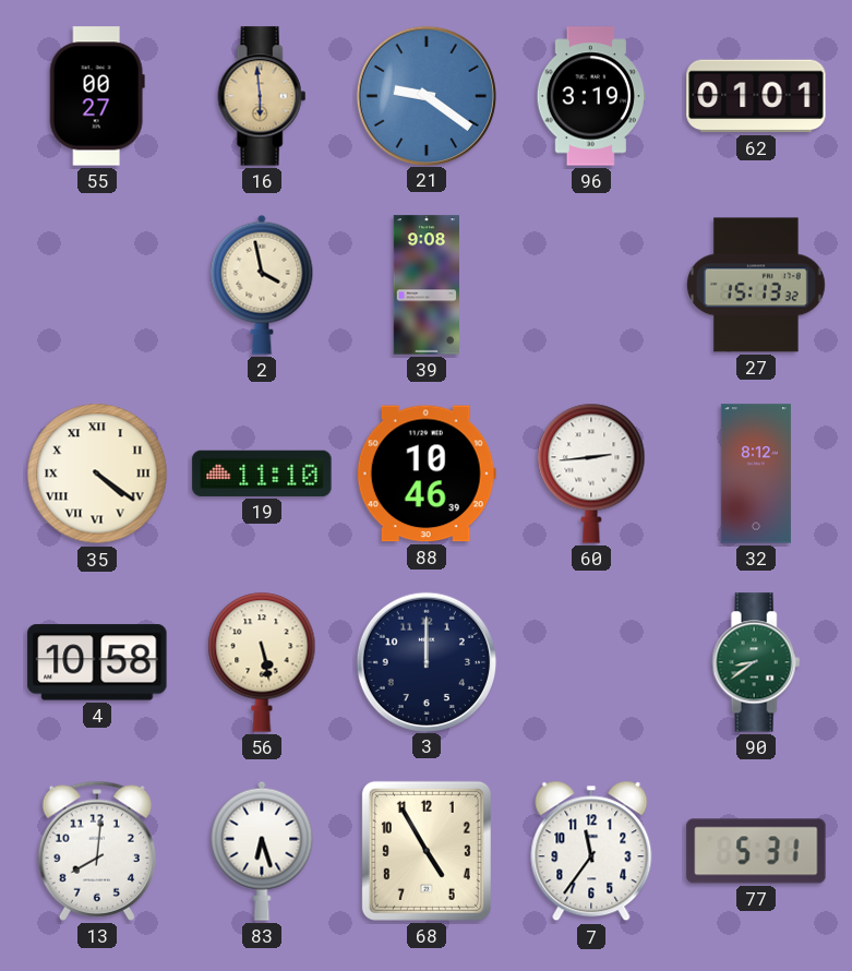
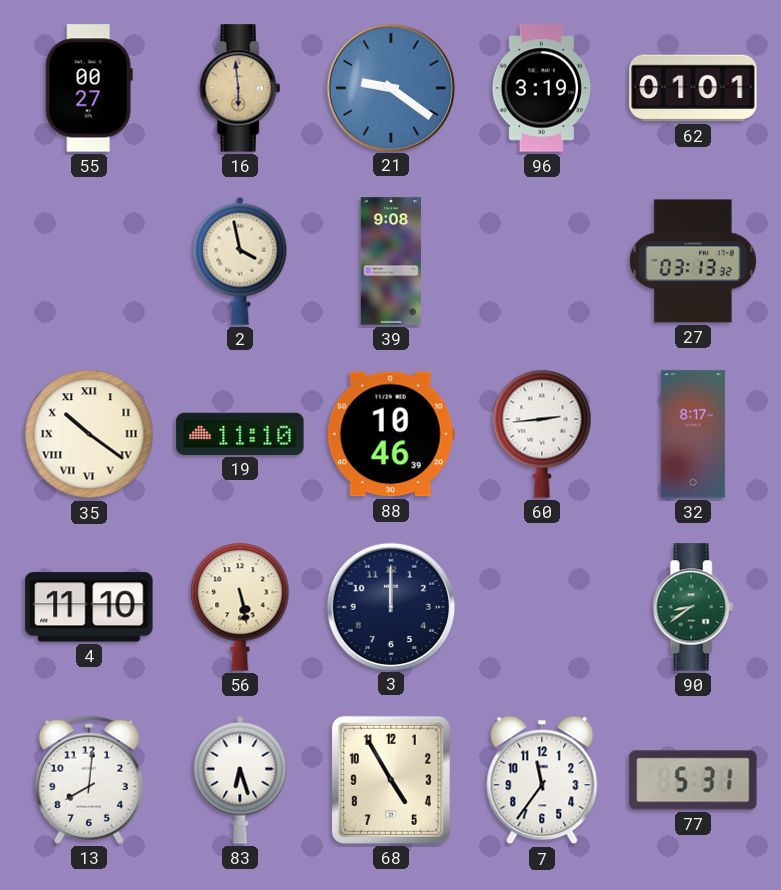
27: 15:13 -> 03:13 (694, 261)
35: 4:21 -> 10:21 (89, 434)
32: 8:12 -> 8:17 (693, 434)
4: 10:58 -> 11:10 (89, 607)
